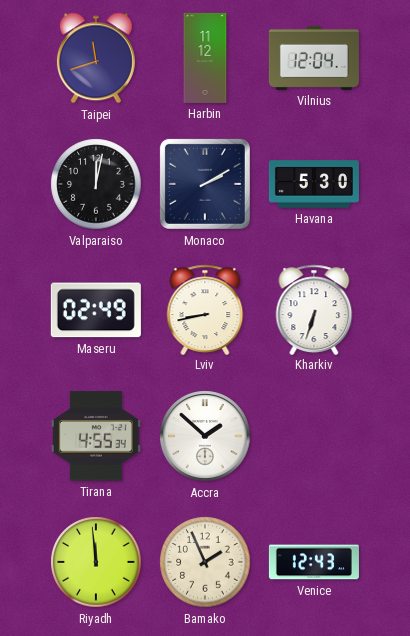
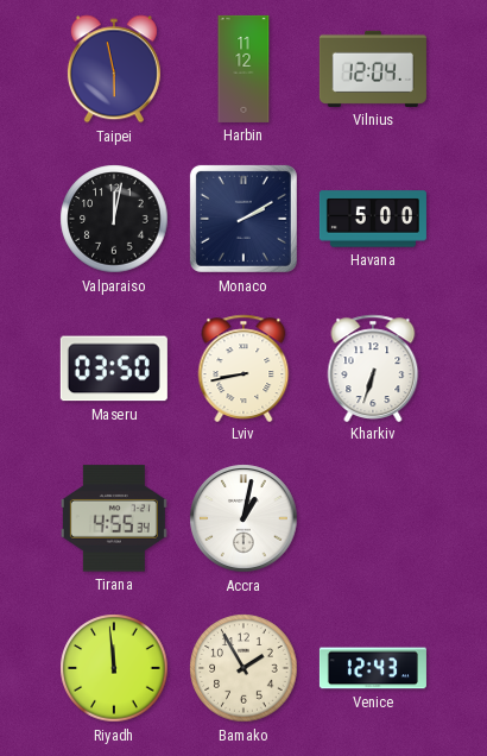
Taipei: 11:42 -> 5:58 (114, 69)
Havana: 5:30 -> 5:00 (373, 219)
Maseru: 02:49 -> 03:50 (114, 368)
Accra: 1:52 -> 1:02 (243, 518)
Bamako: 1:56 -> 1:55 (243, 668)
